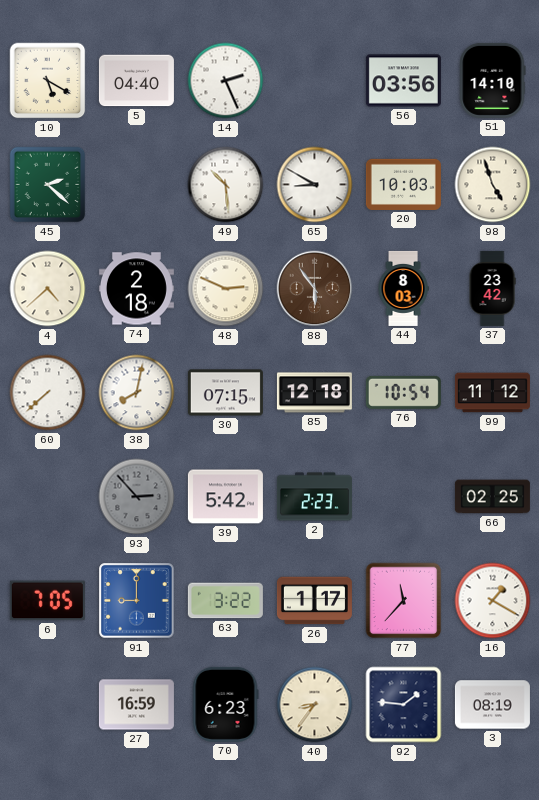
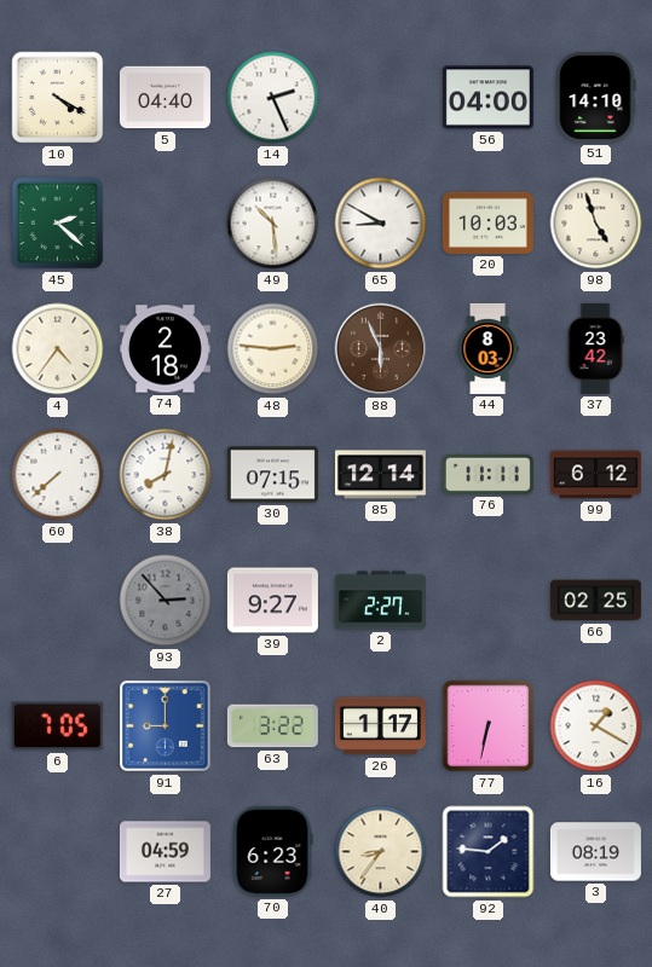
10: 5:20 -> 4:20 (58, 98)
56: 03:56 -> 04:00 (487, 98)
4: 4:38 -> 4:36 (58, 349)
48: 2:49 -> 2:46 (273, 349)
88: 5:54 -> 5:56 (381, 349)
85: 12:18 -> 12:14 (380, 475)
76: 10:54 -> 11:11 (487, 474)
99: 11:12 -> 6:12 (595, 475)
39: 5:42 -> 9:27 (272, 601)
2: 2:23 -> 2:27 (380, 601)
77: 11:37 -> 6:32 (489, 726)
27: 16:59 -> 04:59 (165, 852)
